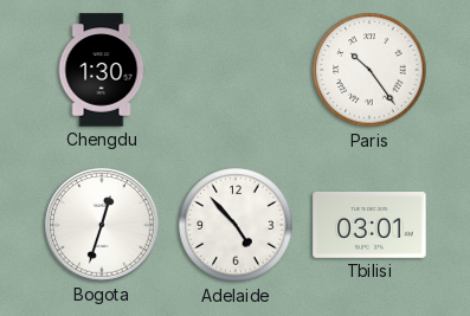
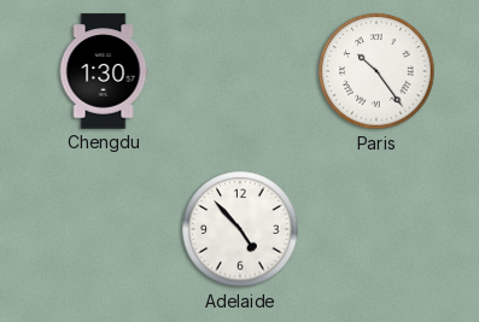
Bogota: 12:33 -> none (102, 225)
Tbilisi: 03:01 -> none (369, 225)
